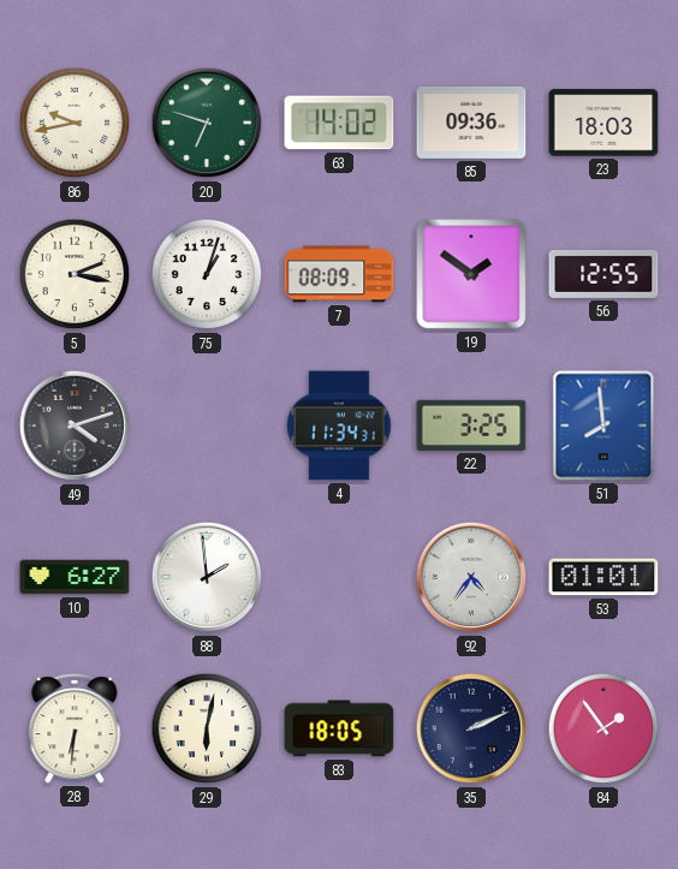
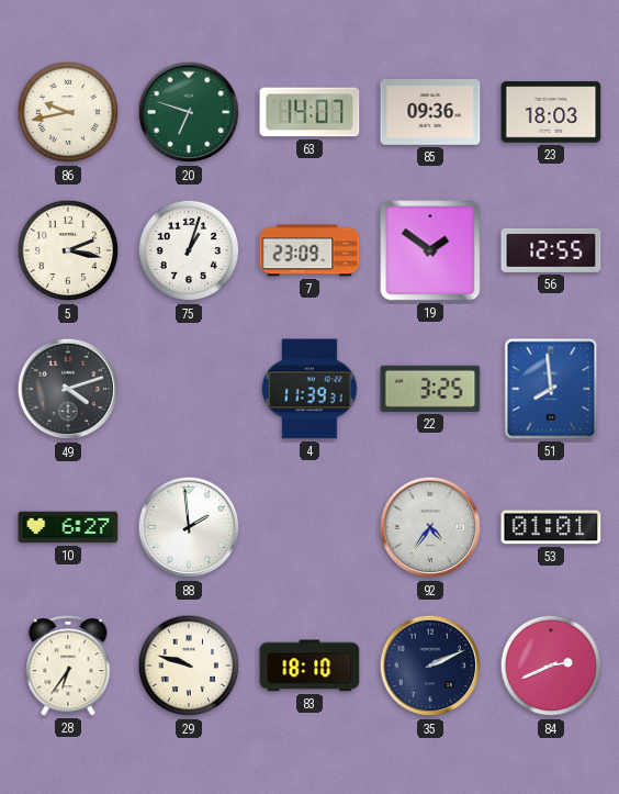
63: 14:02 -> 14:07 (309, 112)
7: 08:09 -> 23:09 (309, 250)
4: 11:34 -> 11:39 (309, 389)
28: 6:31 -> 6:36 (68, 666)
29: 6:02 -> 9:48 (189, 666)
83: 18:05 -> 18:10 (309, 666)
84: 1:54 -> 2:41 (551, 666)
